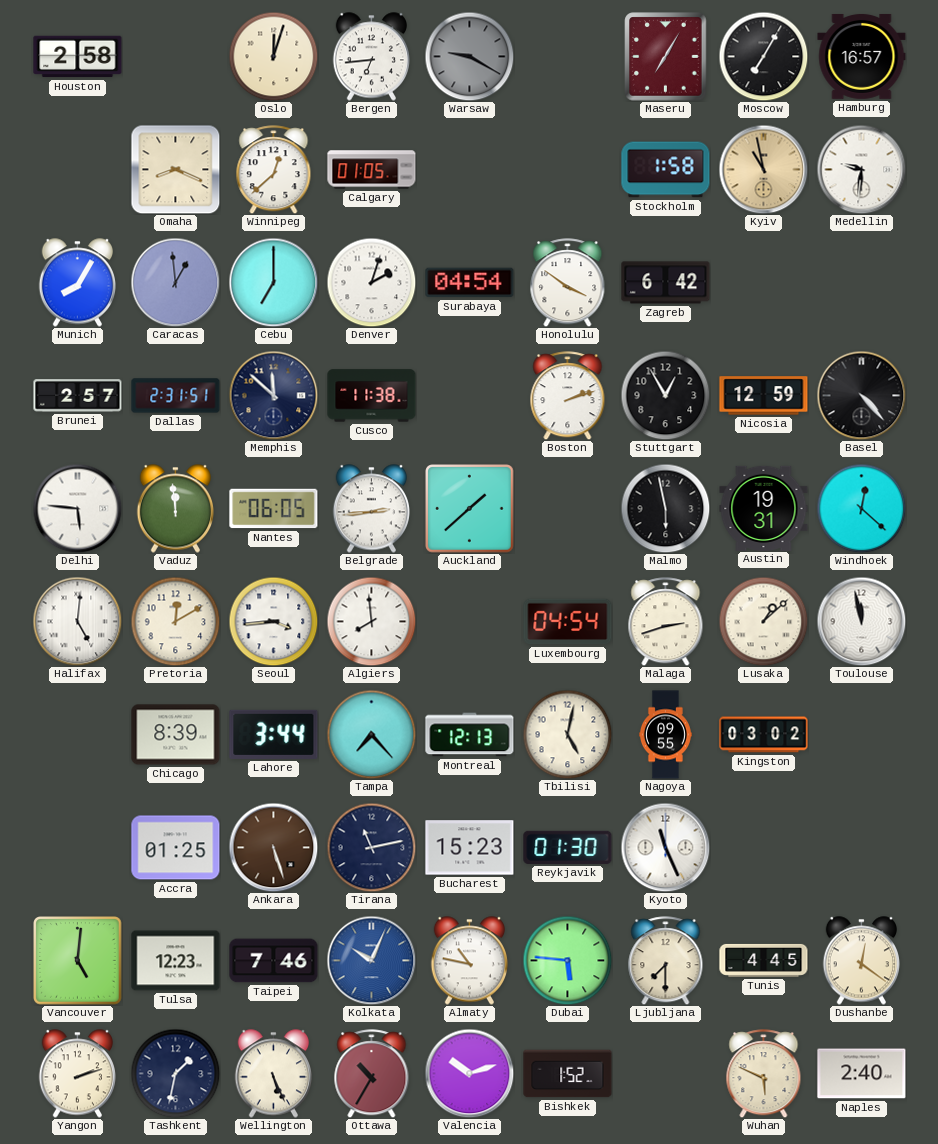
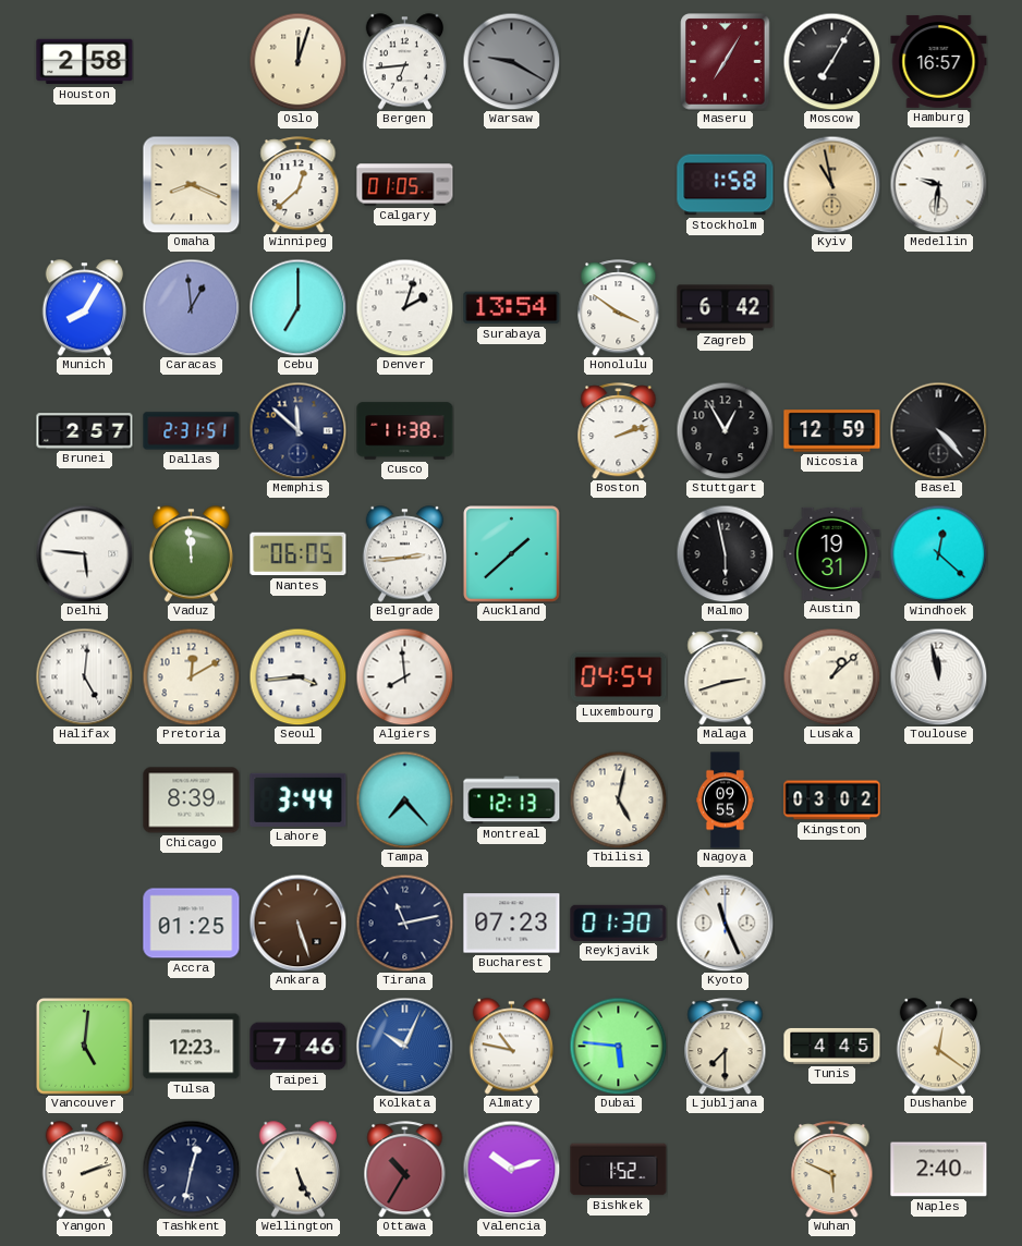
Surabaya: 04:54 -> 13:54 (512, 308)
Bucharest: 15:23 -> 07:23 (512, 924)
Tashkent: 1:32 -> 12:32 (191, 1169)
